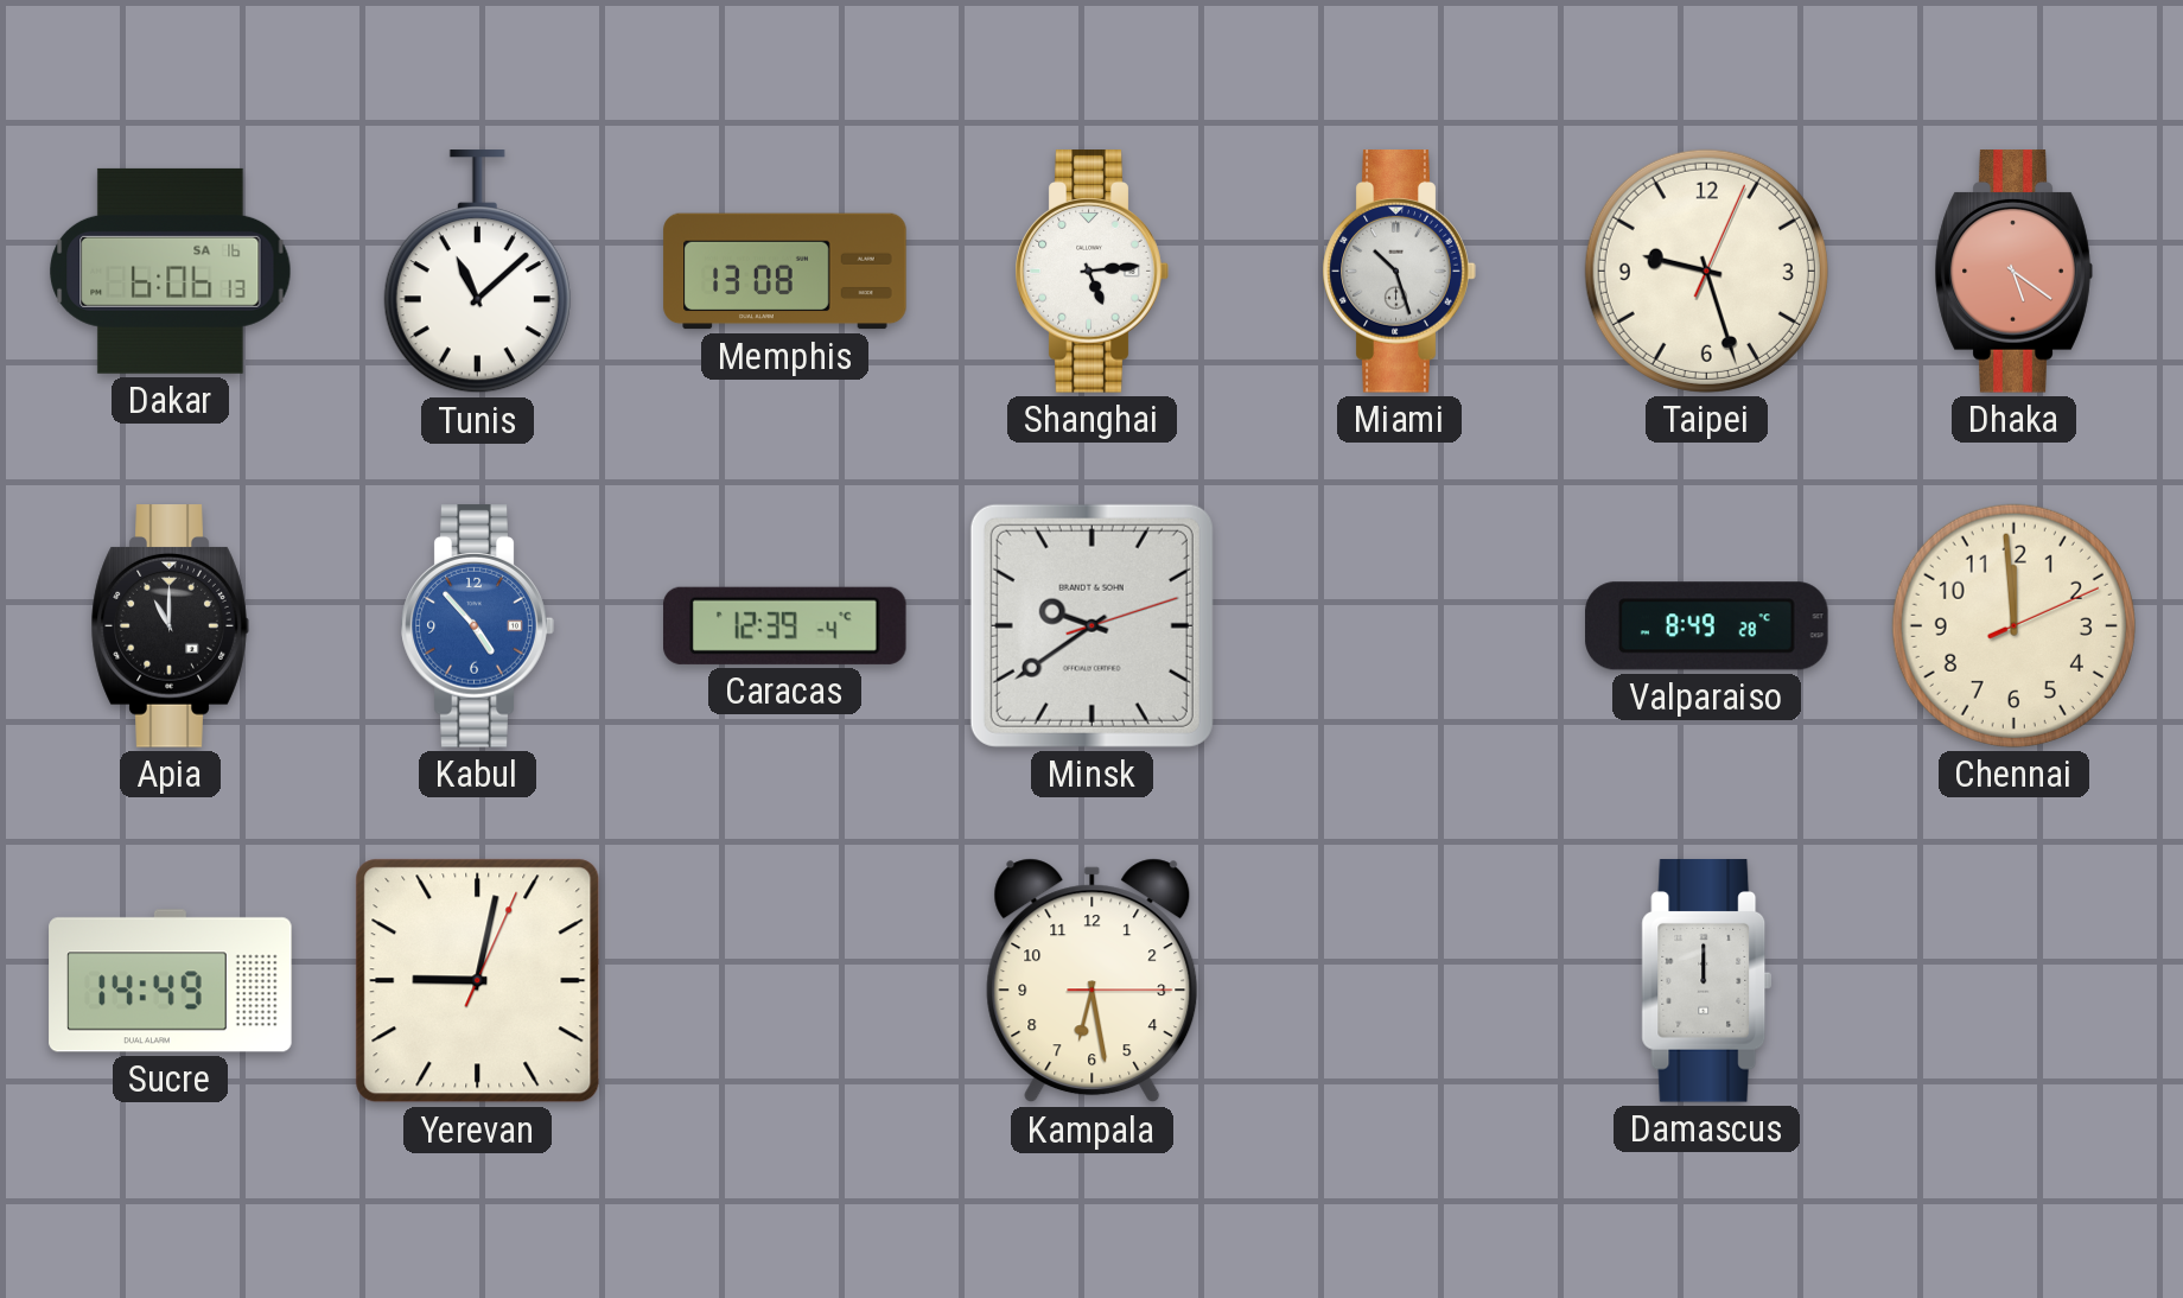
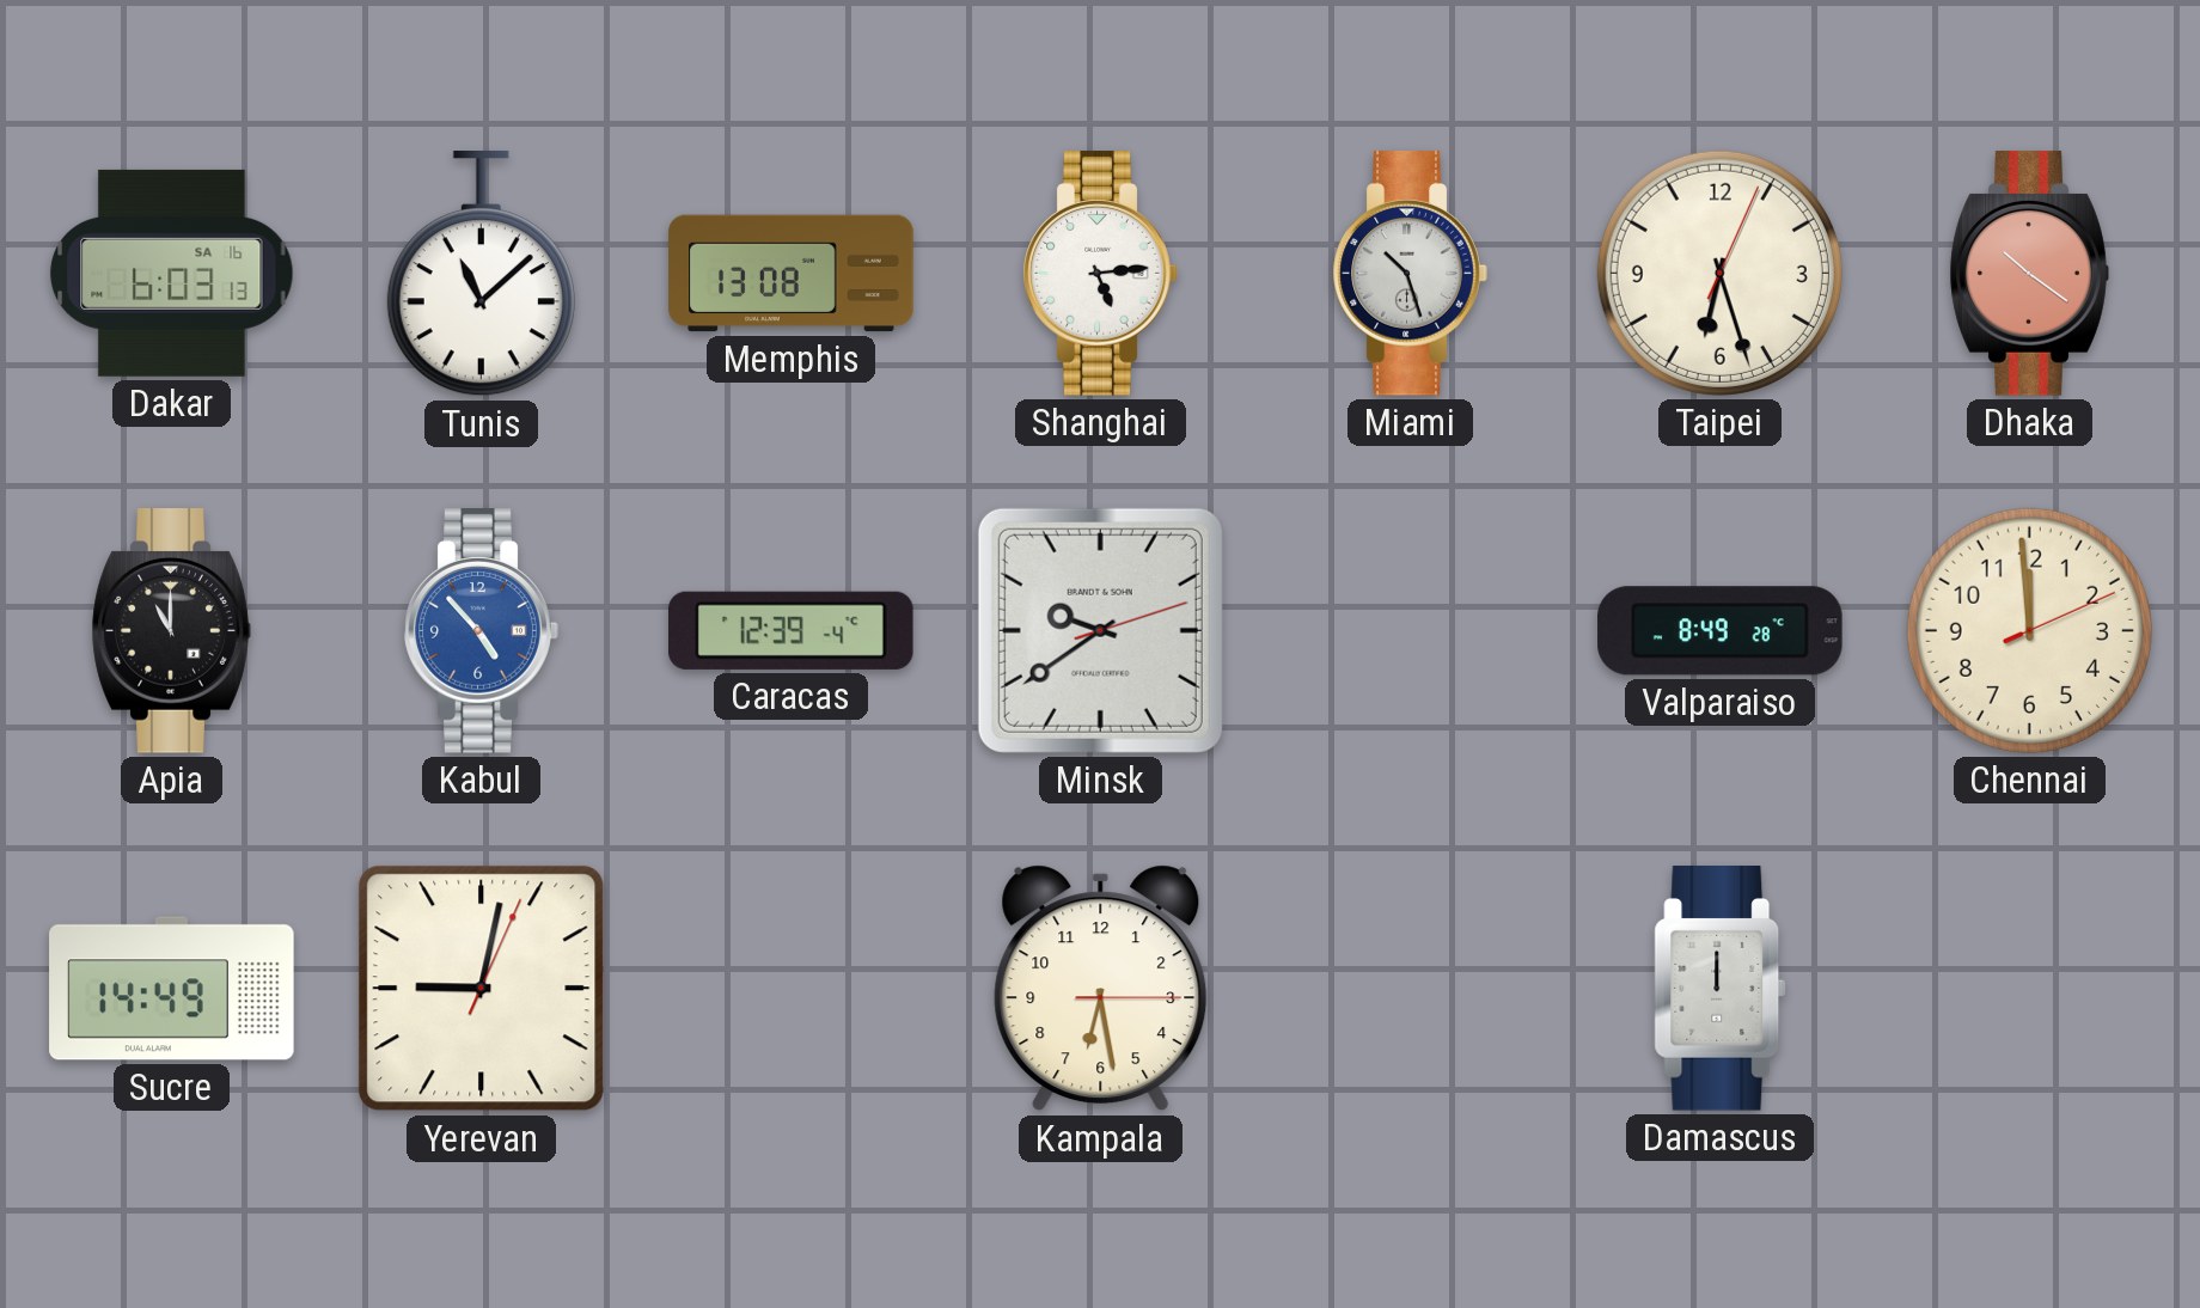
Dakar: 6:06 -> 6:03 (172, 273)
Taipei: 9:27 -> 6:27 (1719, 273)
Dhaka: 5:21 -> 10:21 (2029, 274)
